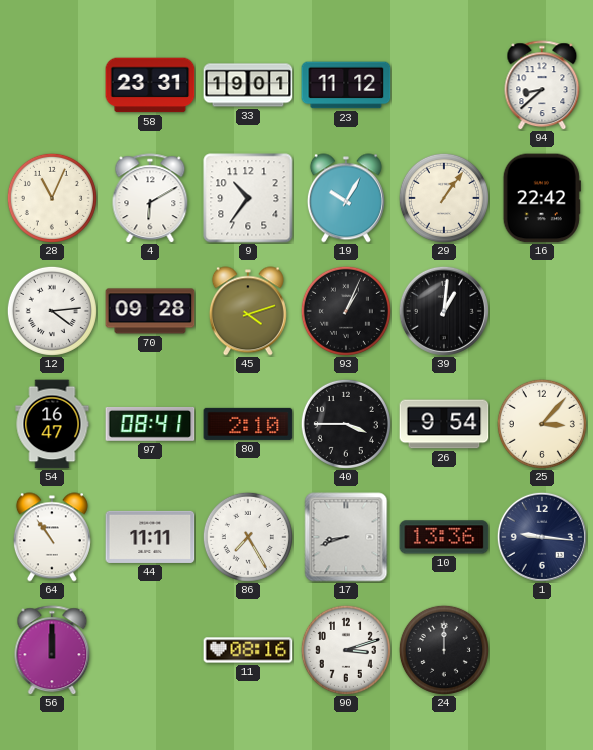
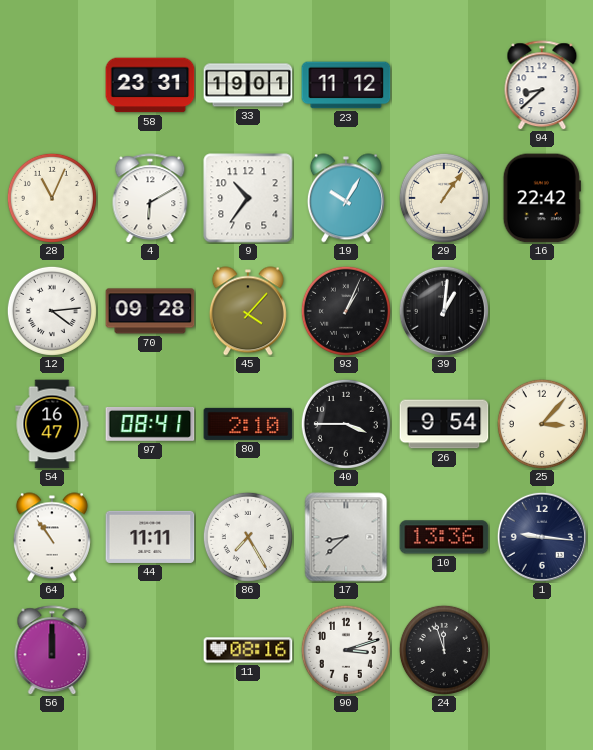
45: 4:12 -> 4:07 (248, 311)
17: 8:42 -> 8:38 (346, 537)
24: 12:00 -> 11:57 (444, 650)
